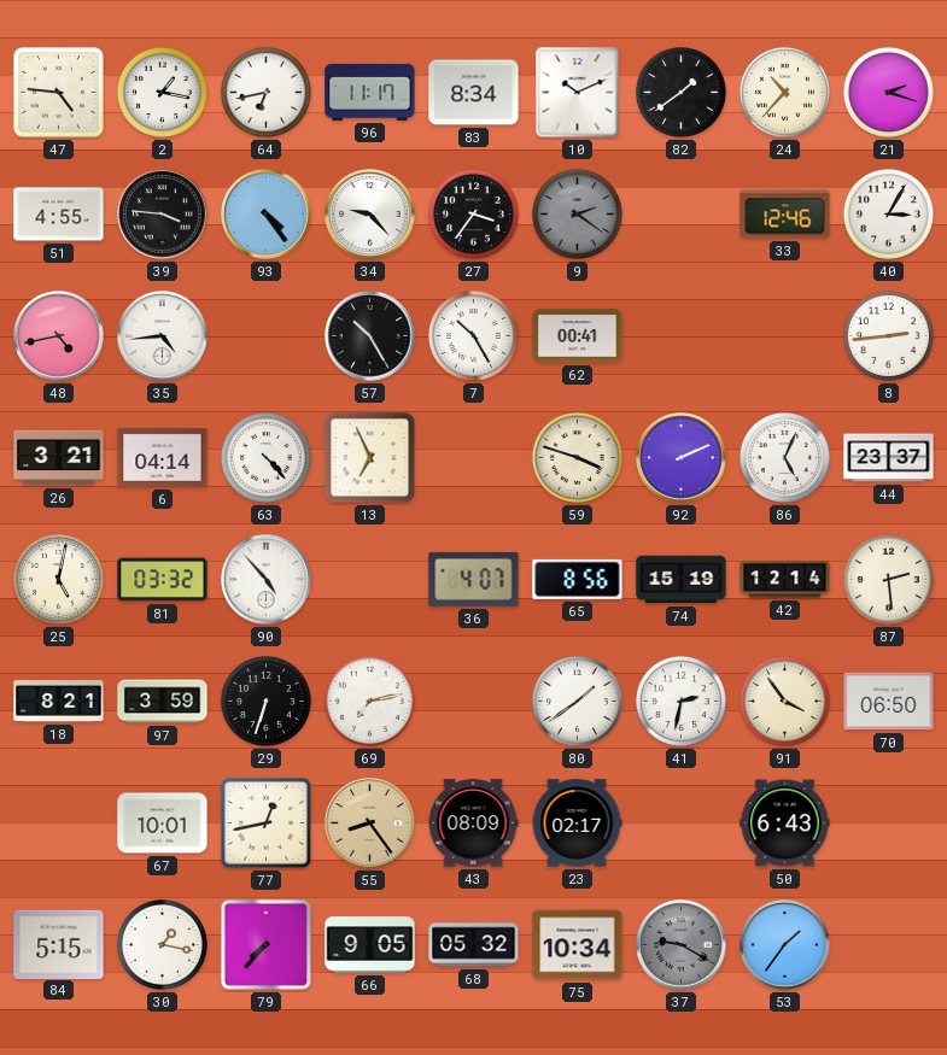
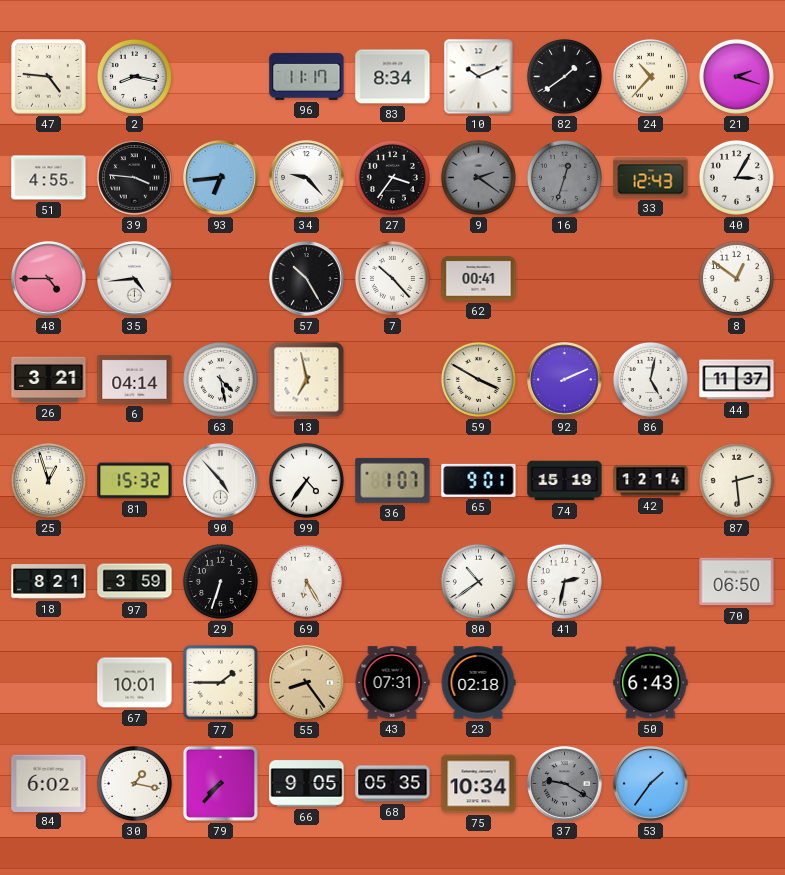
2: 1:17 -> 8:17 (134, 76)
64: 6:43 -> none (265, 92)
93: 4:24 -> 6:44 (221, 178)
16: none -> 12:33 (564, 177)
33: 12:46 -> 12:43 (651, 178)
48: 4:43 -> 4:45 (49, 279)
7: 10:25 -> 10:23 (392, 278)
8: 2:44 -> 12:51 (736, 278)
63: 4:23 -> 4:28 (220, 379)
13: 6:56 -> 6:58 (307, 380)
59: 3:48 -> 3:50 (478, 379)
86: 5:04 -> 5:02 (650, 379)
44: 23:37 -> 11:37 (737, 380)
25: 5:02 -> 12:57 (48, 480)
81: 03:32 -> 15:32 (135, 481)
99: none -> 4:36 (306, 480)
36: 4:07 -> 1:07 (393, 480)
65: 8:56 -> 9:01 (479, 480)
69: 7:13 -> 6:25 (306, 581)
80: 1:39 -> 10:39 (478, 581)
91: 3:54 -> none (784, 701)
77: 12:43 -> 1:45 (220, 682)
43: 08:09 -> 07:31 (392, 683)
23: 02:17 -> 02:18 (478, 683)
84: 5:15 -> 6:02 (49, 783)
68: 05:32 -> 05:35 (393, 784)
